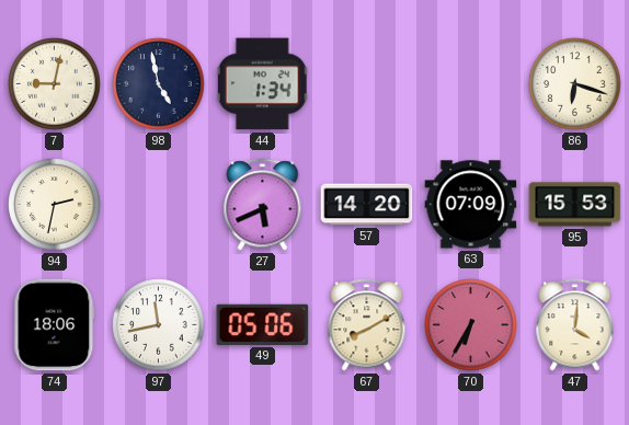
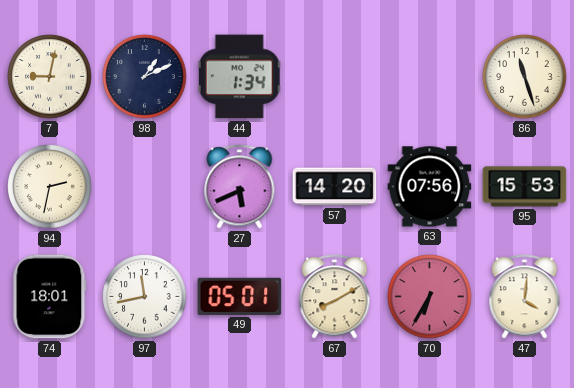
98: 4:58 -> 1:11 (145, 77)
86: 6:18 -> 11:27 (525, 77)
63: 07:09 -> 07:56 (430, 187)
74: 18:06 -> 18:01 (50, 297)
49: 05:06 -> 05:01 (240, 296)
